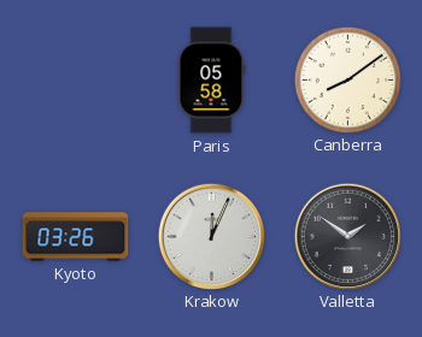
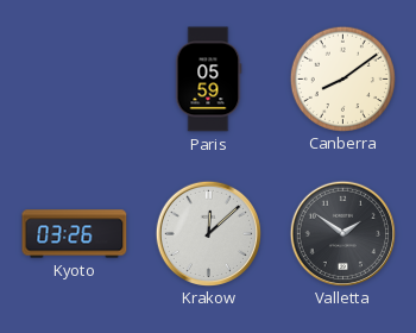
Paris: 05:58 -> 05:59 (208, 80)
Krakow: 12:04 -> 12:08 (208, 233)
